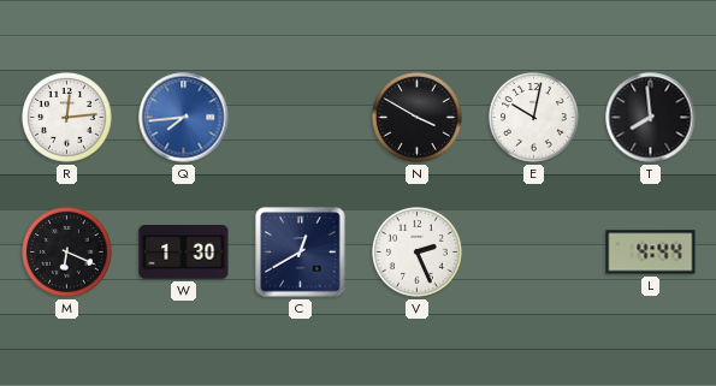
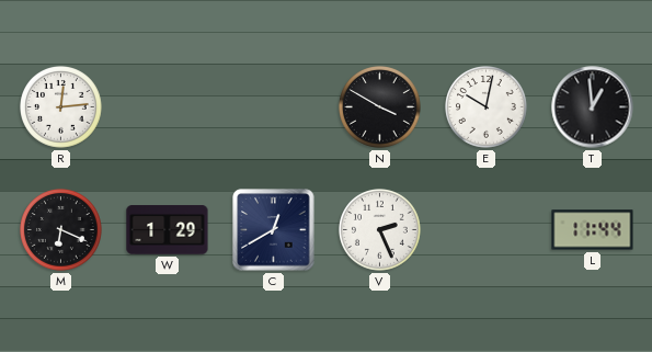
Q: 7:44 -> none (184, 118)
T: 7:59 -> 12:59 (593, 107)
W: 1:30 -> 1:29 (168, 230)
L: 4:44 -> 11:44 (593, 230)
